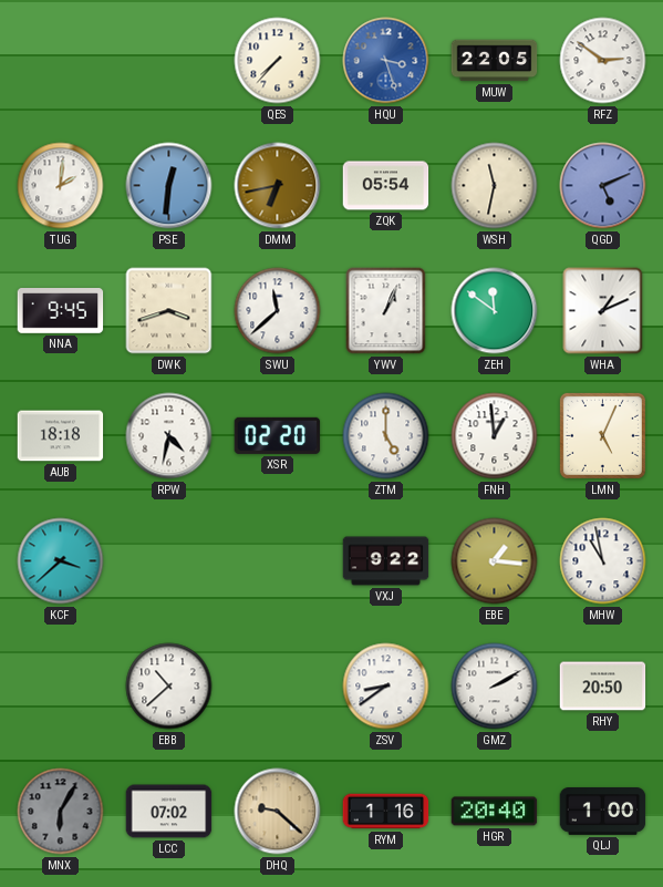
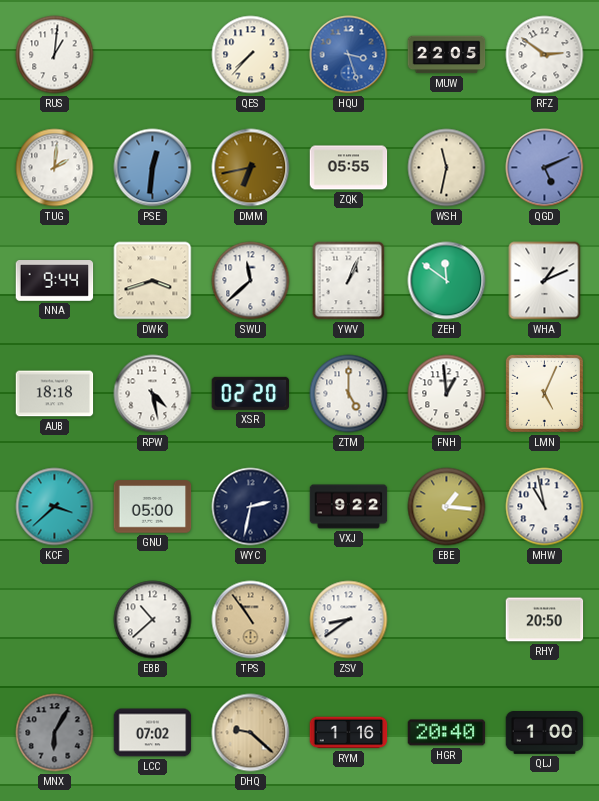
RUS: none -> 1:01 (55, 55)
ZQK: 05:54 -> 05:55 (349, 168)
NNA: 9:45 -> 9:44 (55, 281)
RPW: 4:32 -> 4:28 (153, 394)
GNU: none -> 05:00 (153, 507)
WYC: none -> 2:32 (251, 507)
TPS: none -> 10:54 (251, 620)
GMZ: 2:10 -> none (495, 687)
